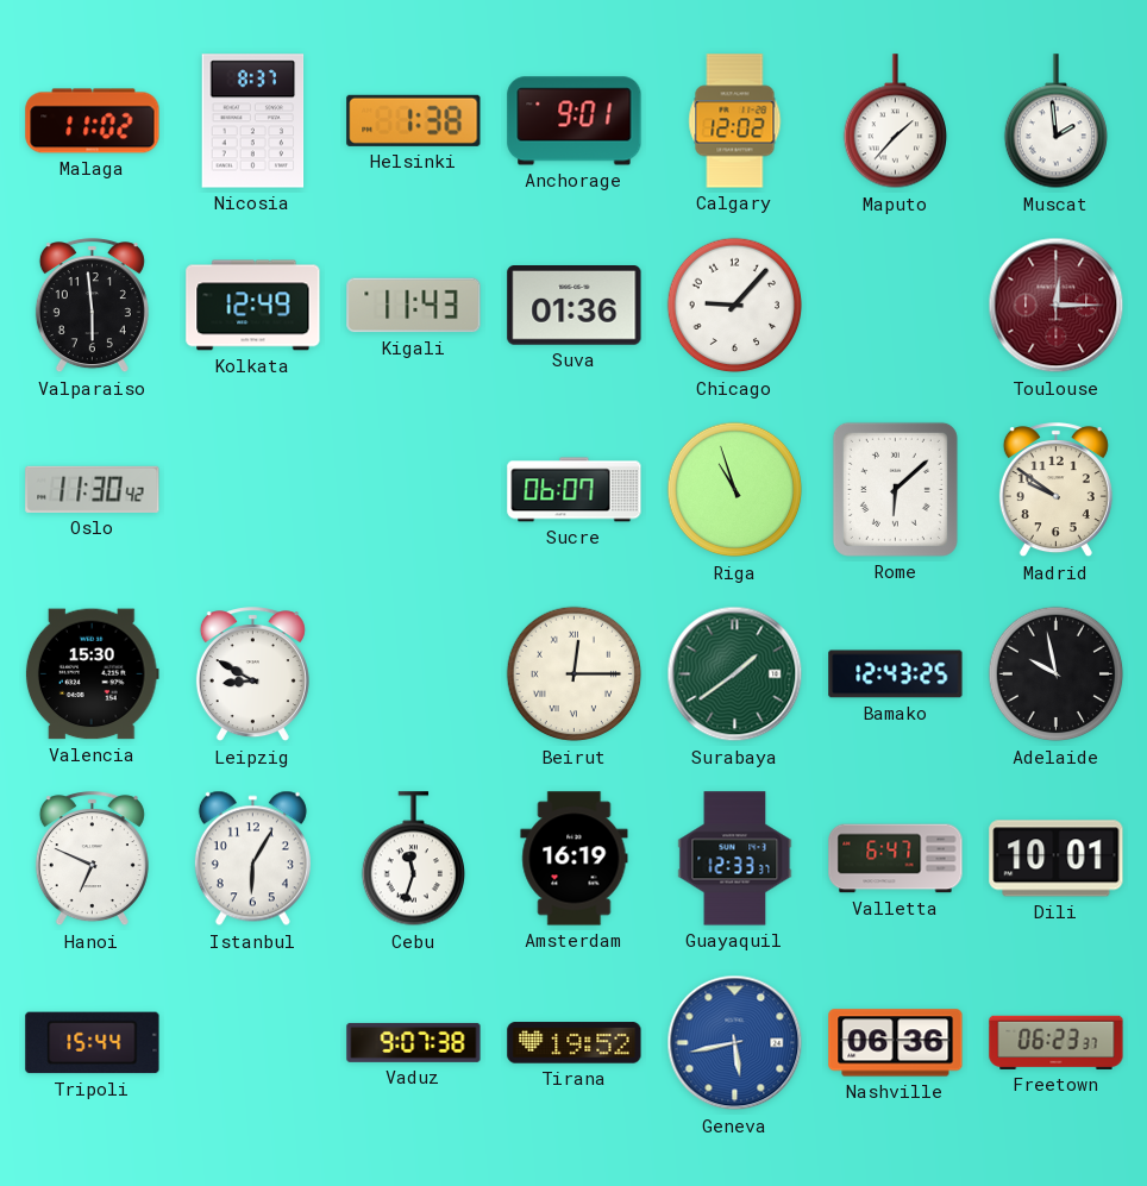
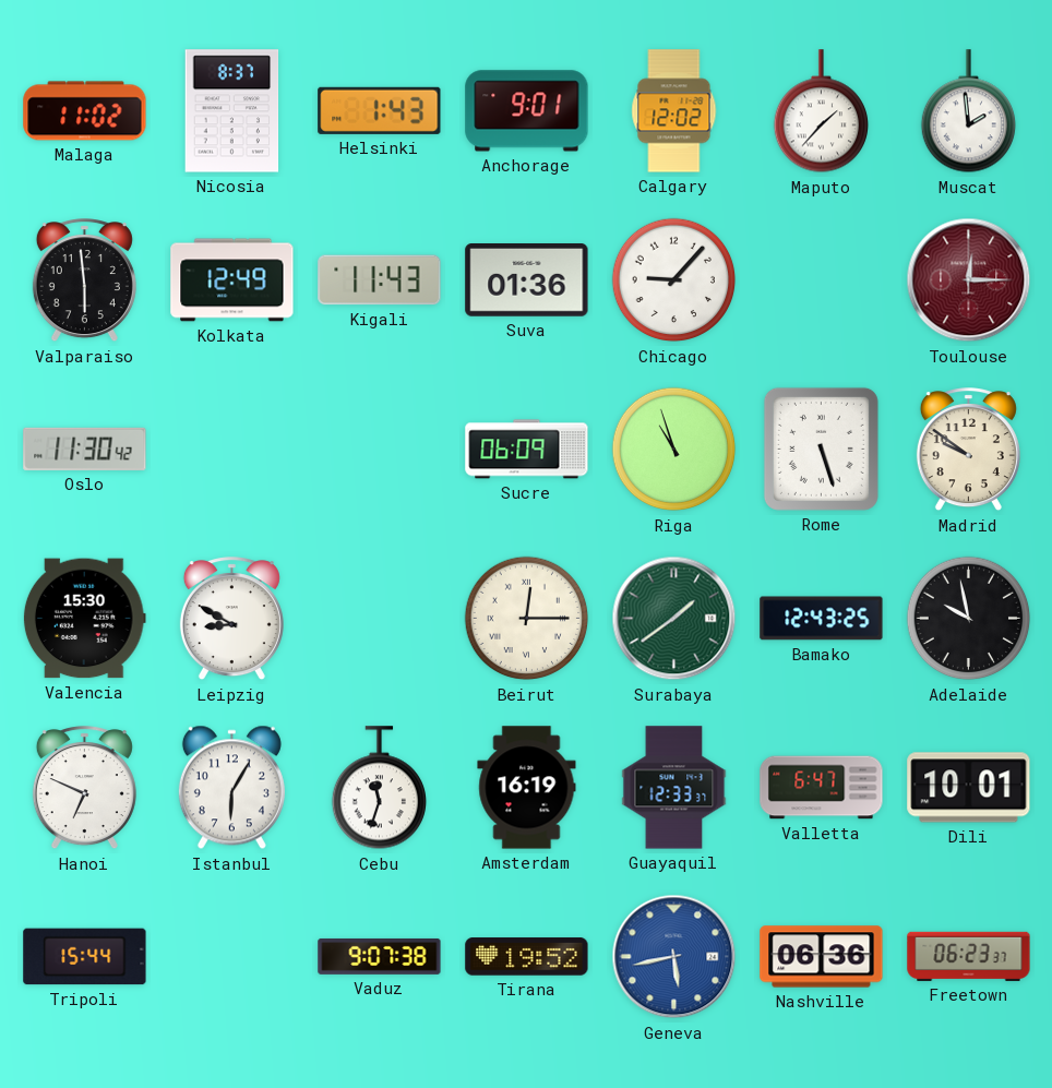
Helsinki: 1:38 -> 1:43 (380, 110)
Sucre: 06:07 -> 06:09 (527, 450)
Rome: 6:08 -> 5:27 (821, 449)
